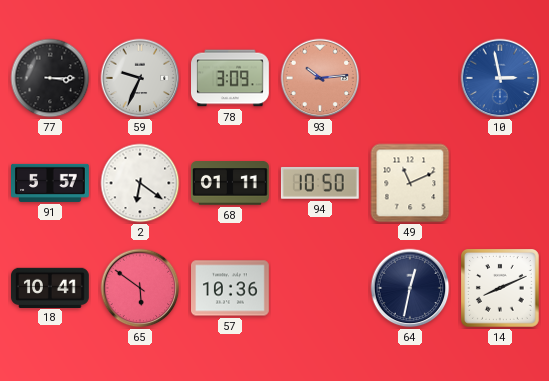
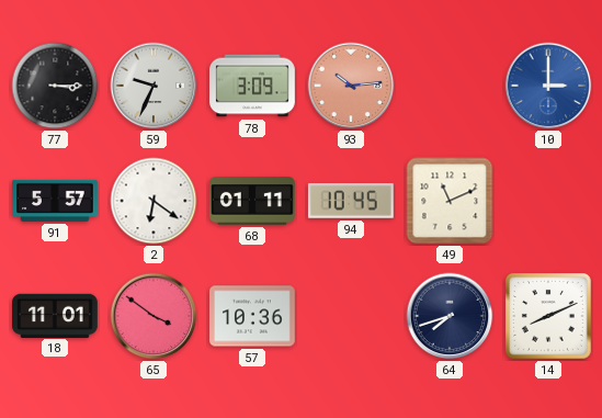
10: 2:58 -> 3:00 (548, 86)
94: 10:50 -> 10:45 (351, 201)
18: 10:41 -> 11:01 (56, 315)
65: 5:51 -> 3:51 (154, 316)
64: 12:32 -> 7:42 (450, 316)
